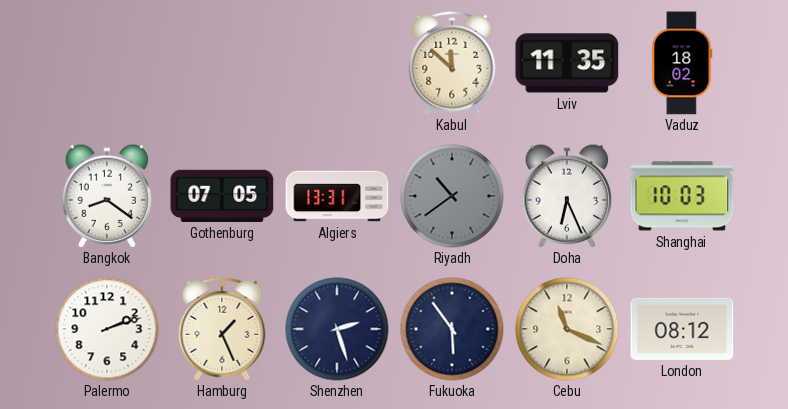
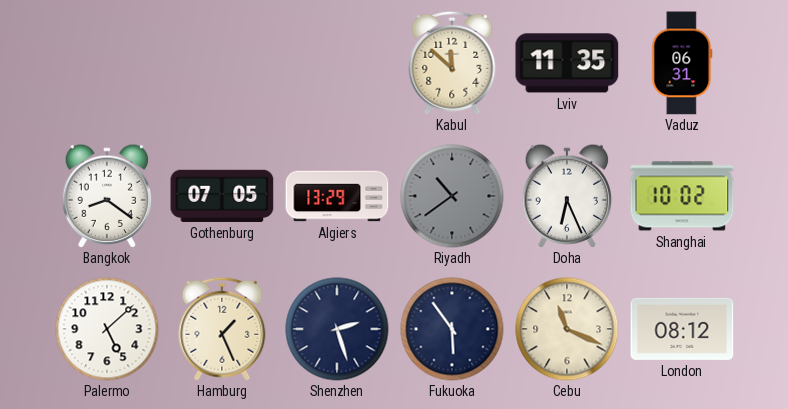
Vaduz: 18:02 -> 06:31 (682, 63)
Algiers: 13:31 -> 13:29 (337, 196)
Shanghai: 10:03 -> 10:02 (682, 196)
Palermo: 2:12 -> 5:08 (107, 329)
